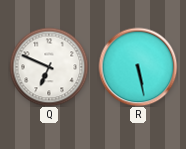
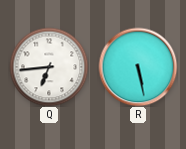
Q: 6:49 -> 6:44 (49, 67)
